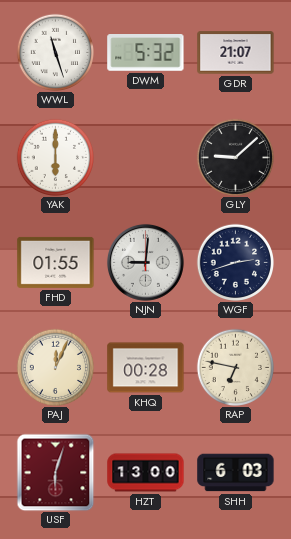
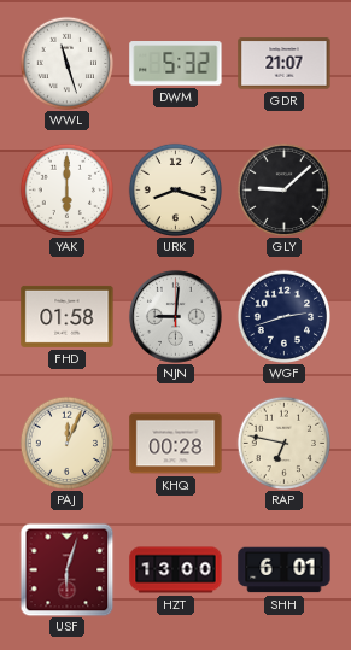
URK: none -> 8:18 (175, 189)
FHD: 01:55 -> 01:58 (68, 316)
SHH: 6:03 -> 6:01 (285, 570)
